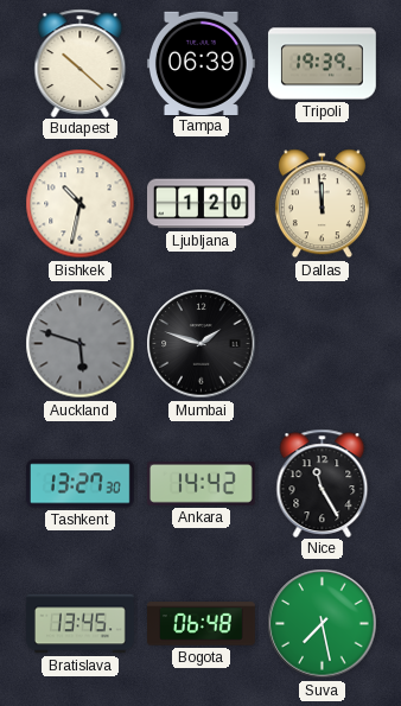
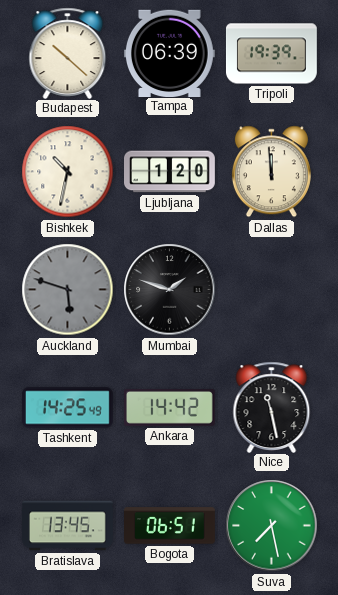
Tashkent: 13:27 -> 14:25 (67, 408)
Nice: 11:25 -> 11:28 (272, 407)
Bogota: 06:48 -> 06:51 (170, 526)
